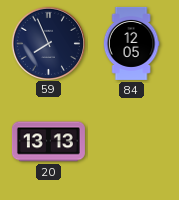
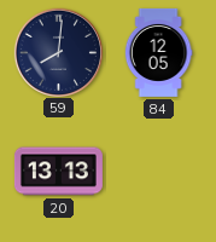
59: 7:56 -> 8:01 (58, 52)
